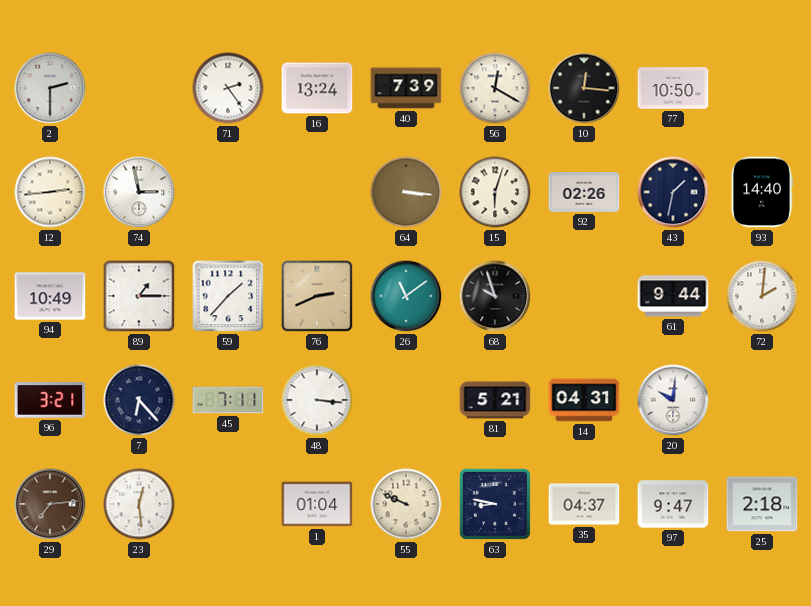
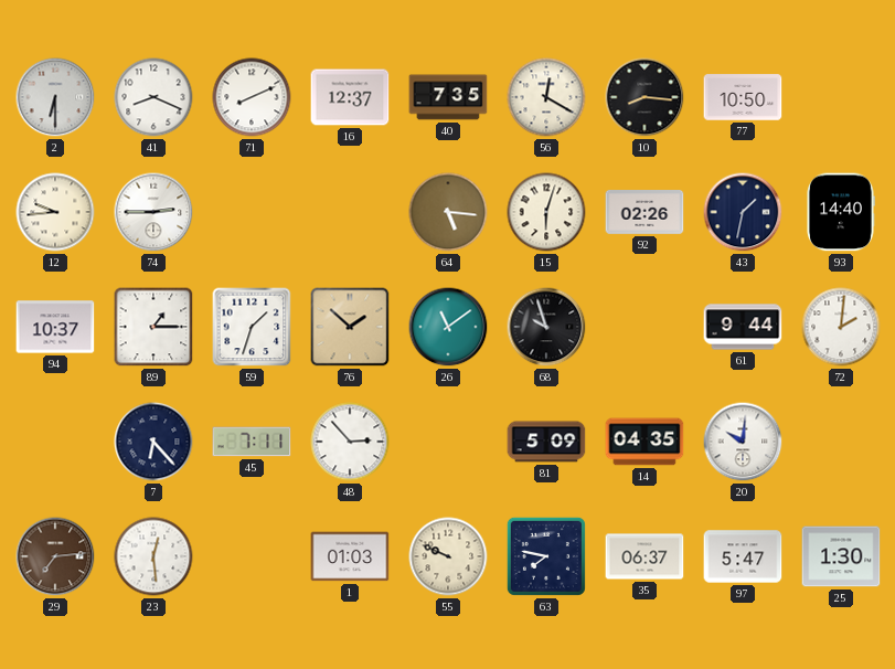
2: 2:30 -> 6:30 (55, 97)
41: none -> 8:19 (153, 97)
71: 2:24 -> 8:11 (252, 97)
16: 13:24 -> 12:37 (350, 97)
40: 7:39 -> 7:35 (448, 97)
10: 12:16 -> 8:16 (644, 97)
12: 2:44 -> 9:44 (55, 212)
74: 2:58 -> 2:45 (153, 212)
64: 3:16 -> 5:16 (448, 212)
94: 10:49 -> 10:37 (55, 327)
59: 1:37 -> 1:33 (252, 327)
76: 2:41 -> 1:52 (350, 327)
96: 3:21 -> none (50, 400)
48: 3:16 -> 2:53 (350, 442)
81: 5:21 -> 5:09 (546, 442)
14: 04:31 -> 04:35 (644, 442)
1: 01:04 -> 01:03 (350, 556)
63: 8:47 -> 7:47 (546, 556)
35: 04:37 -> 06:37 (644, 556)
97: 9:47 -> 5:47 (743, 556)
25: 2:18 -> 1:30 (841, 556)
